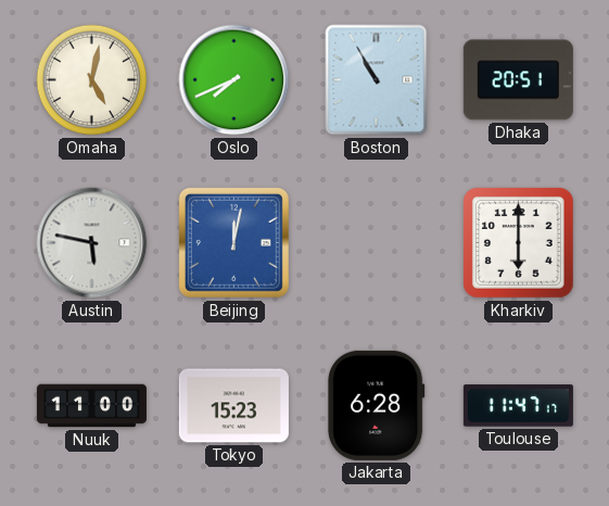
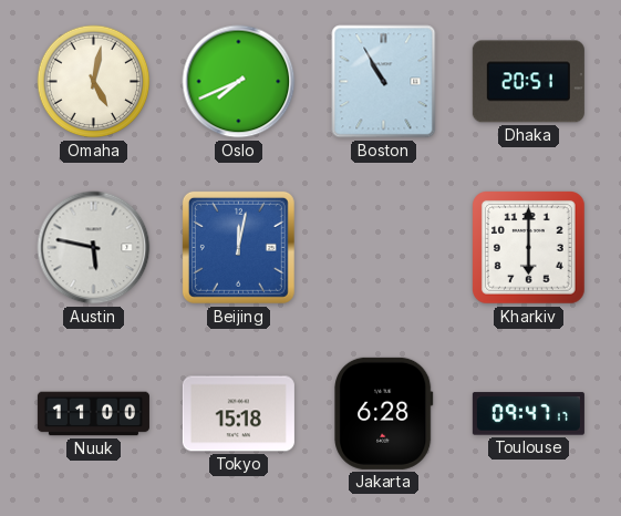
Tokyo: 15:23 -> 15:18 (238, 414)
Toulouse: 11:47 -> 09:47 (528, 414)
